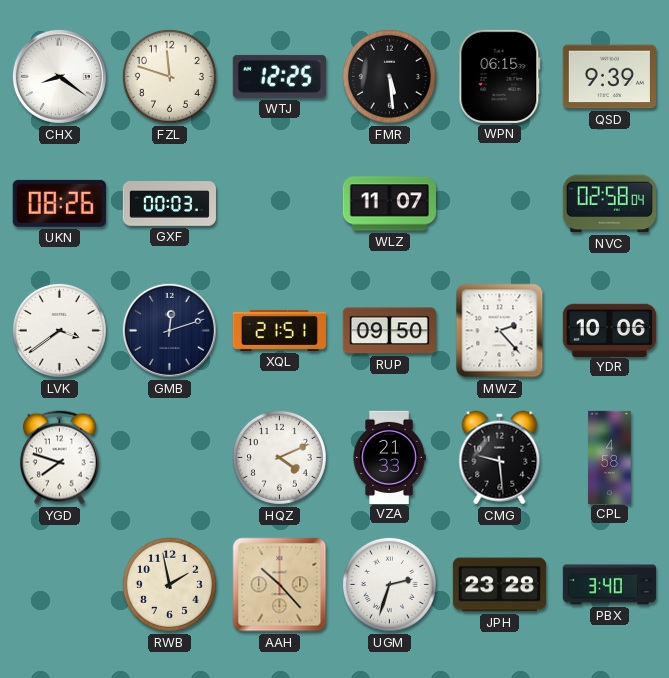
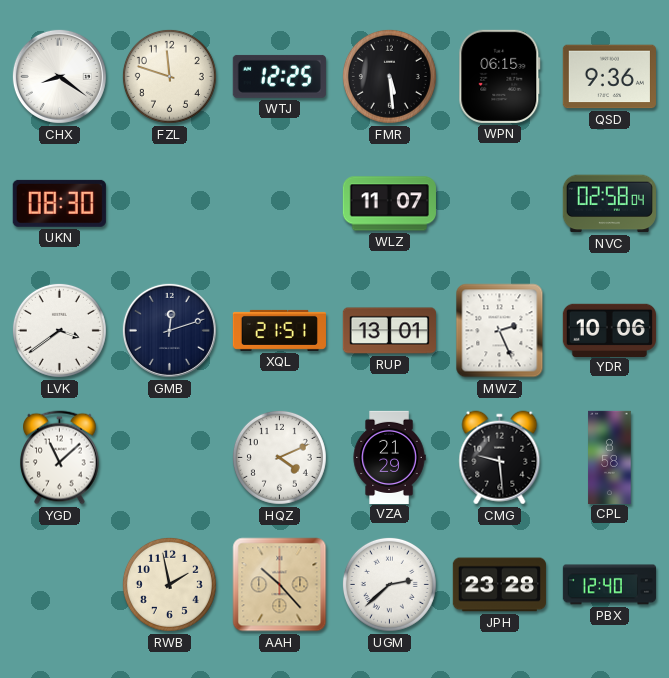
QSD: 9:39 -> 9:36 (609, 77)
UKN: 08:26 -> 08:30 (59, 203)
GXF: 00:03 -> none (169, 204)
RUP: 09:50 -> 13:01 (389, 331)
MWZ: 2:23 -> 2:26 (500, 331)
YGD: 7:48 -> 11:08 (60, 458)
VZA: 21:33 -> 21:29 (389, 457)
CPL: 4:58 -> 8:58 (610, 457)
UGM: 2:33 -> 2:38 (389, 584)
PBX: 3:40 -> 12:40 (609, 585)
